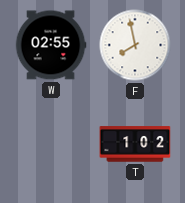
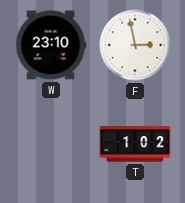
W: 02:55 -> 23:10 (51, 45)
F: 7:58 -> 2:58 (135, 45)
